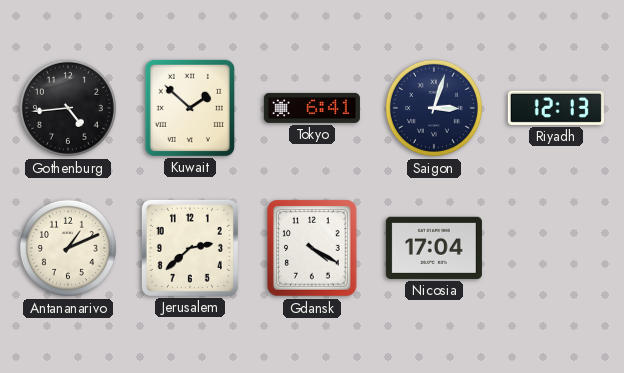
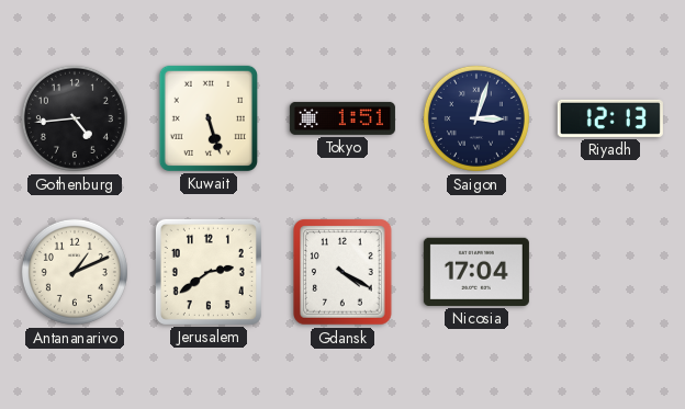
Kuwait: 1:52 -> 5:27 (209, 118)
Tokyo: 6:41 -> 1:51 (343, 118)
Jerusalem: 2:38 -> 2:39 (209, 272)
